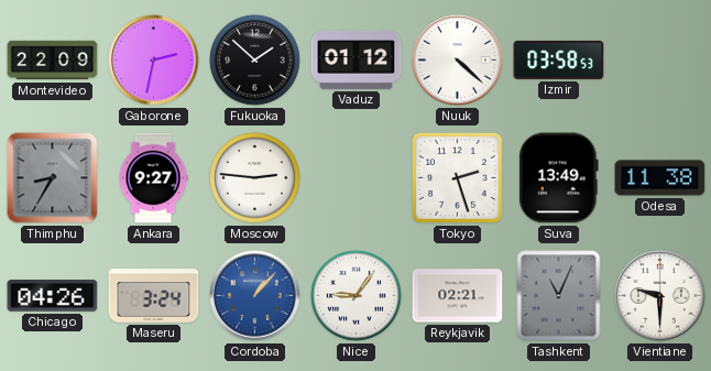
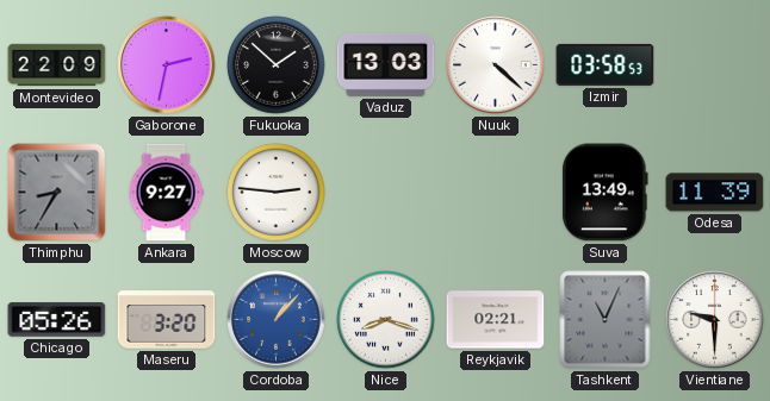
Vaduz: 01:12 -> 13:03 (386, 64)
Tokyo: 2:27 -> none (457, 177)
Odesa: 11:38 -> 11:39 (715, 193)
Chicago: 04:26 -> 05:26 (57, 320)
Maseru: 3:24 -> 3:20 (167, 320)
Nice: 9:06 -> 8:18 (386, 320)
